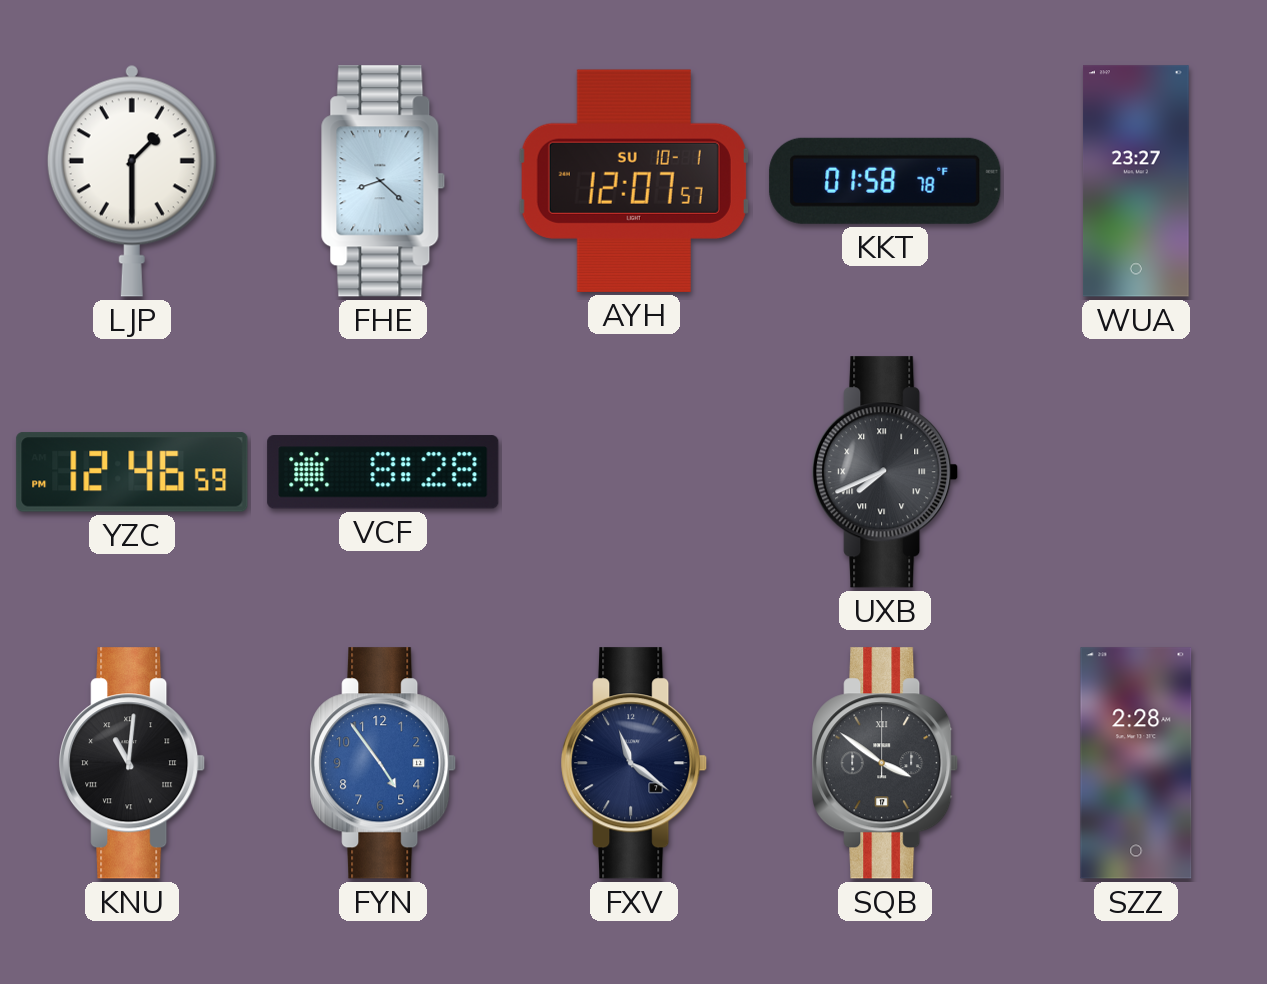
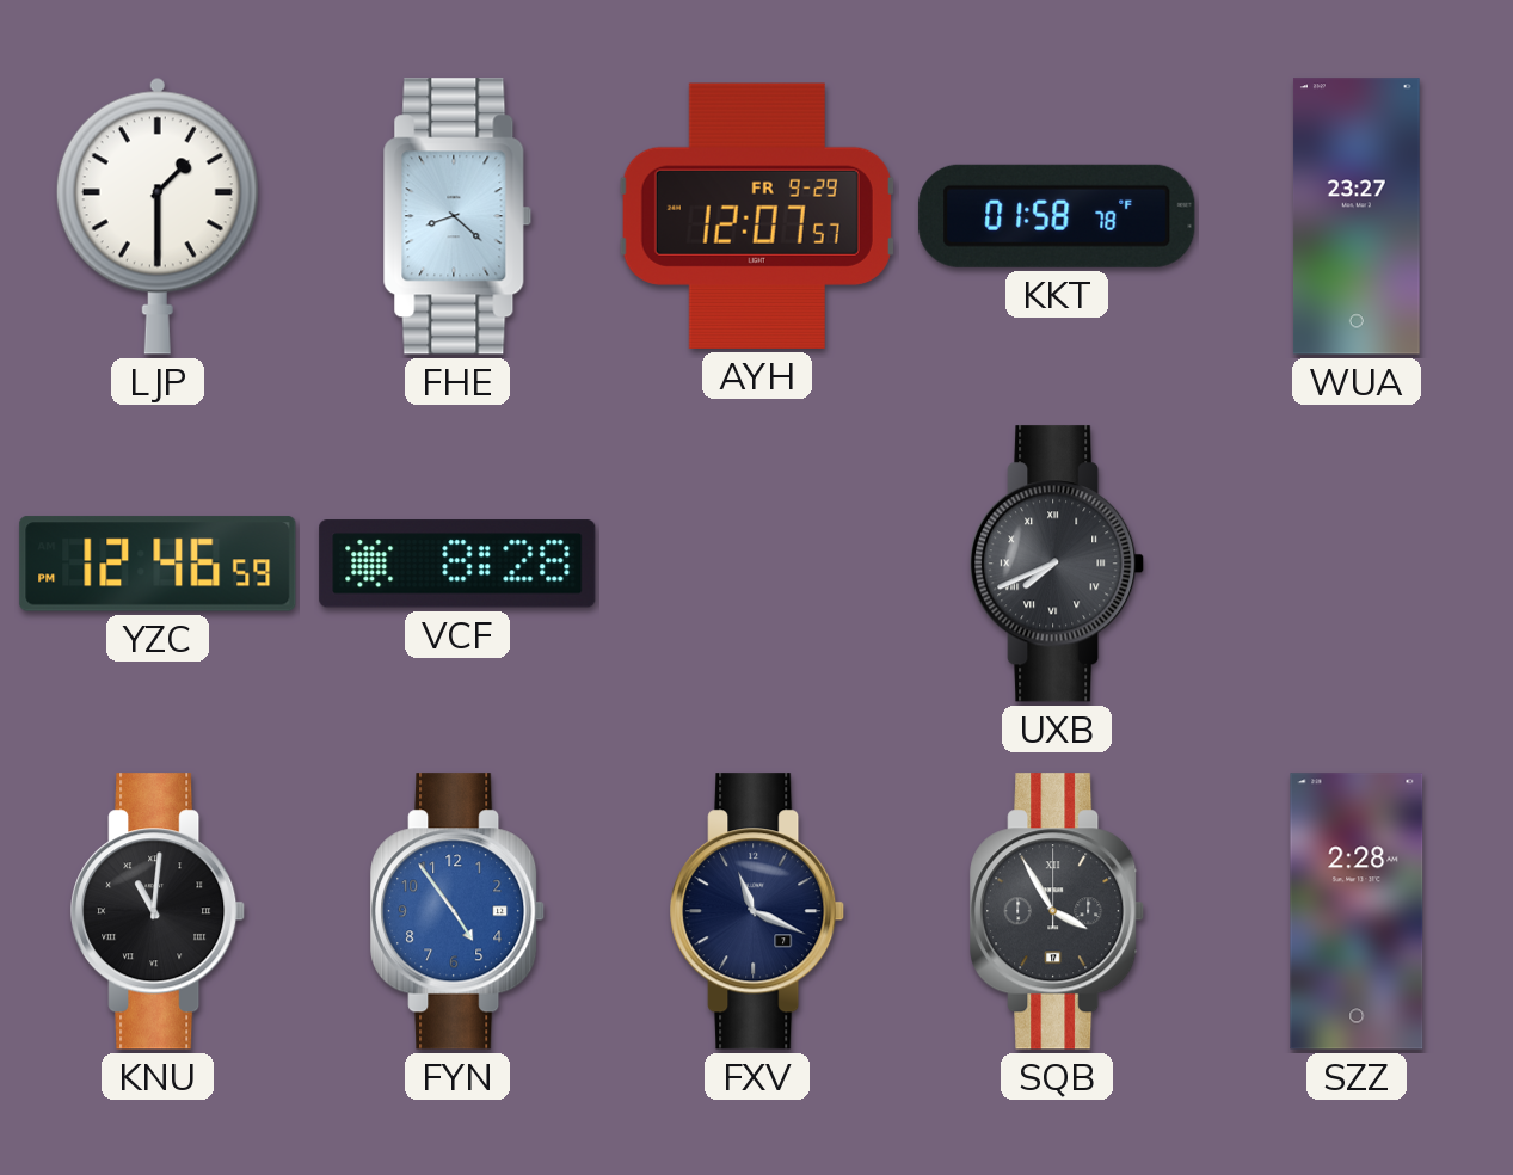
AYH date: SU 10-1 -> FR 9-29 (757, 216)
FXV: 11:21 -> 11:19 (758, 911)
SQB: 3:51 -> 3:55 (1058, 911)
